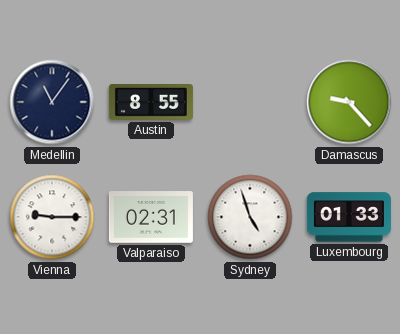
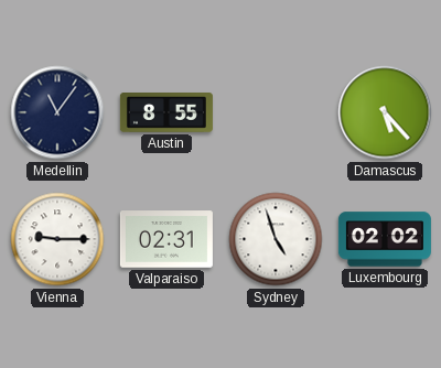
Damascus: 9:23 -> 5:23 (385, 112)
Luxembourg: 01:33 -> 02:02 (385, 239)
